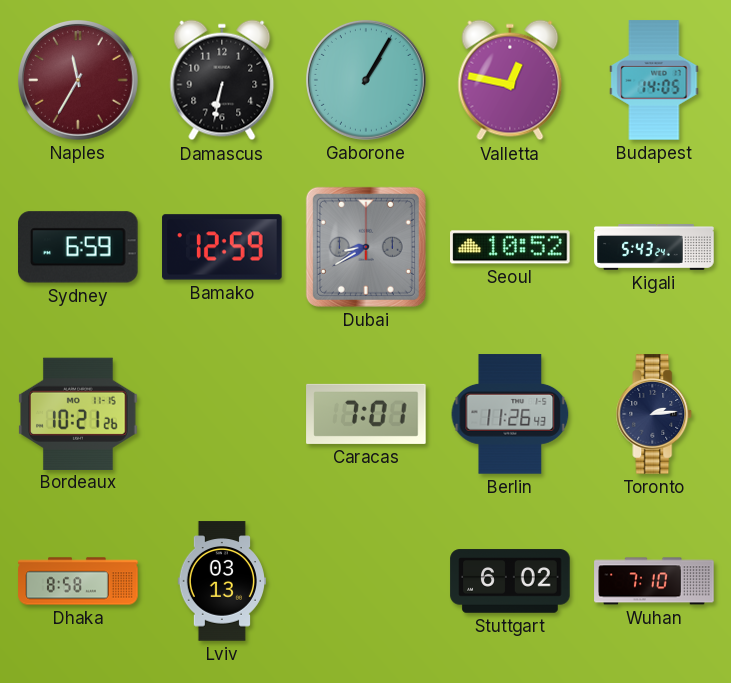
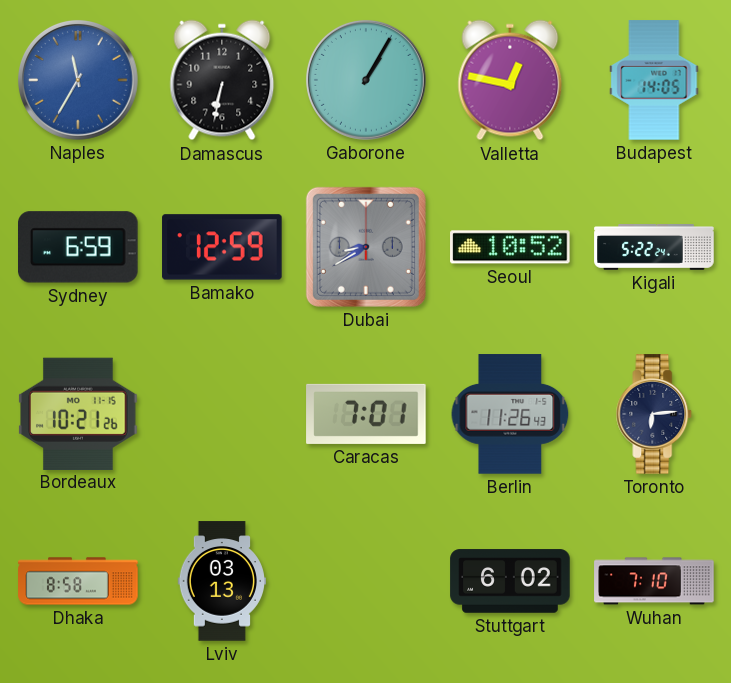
Naples dial: burgundy -> blue (78, 80)
Kigali: 5:43 -> 5:22 (654, 248)
Toronto: 2:14 -> 6:14 (654, 414)
